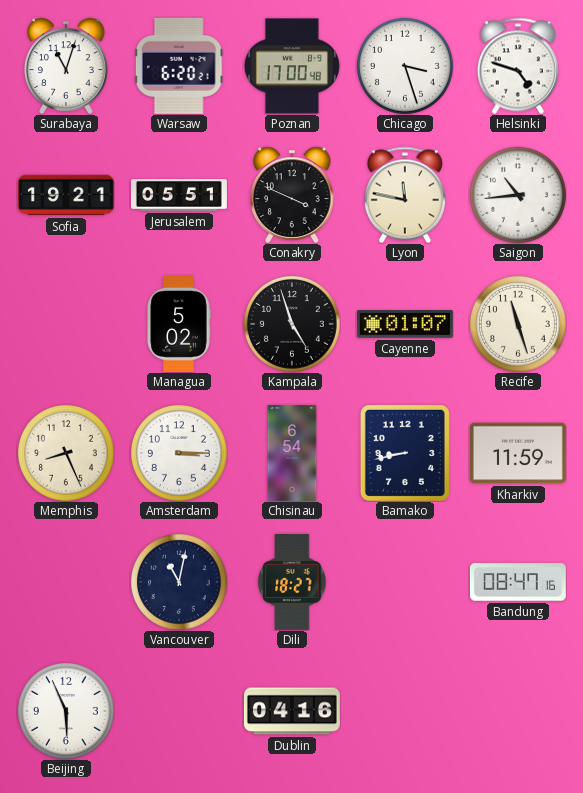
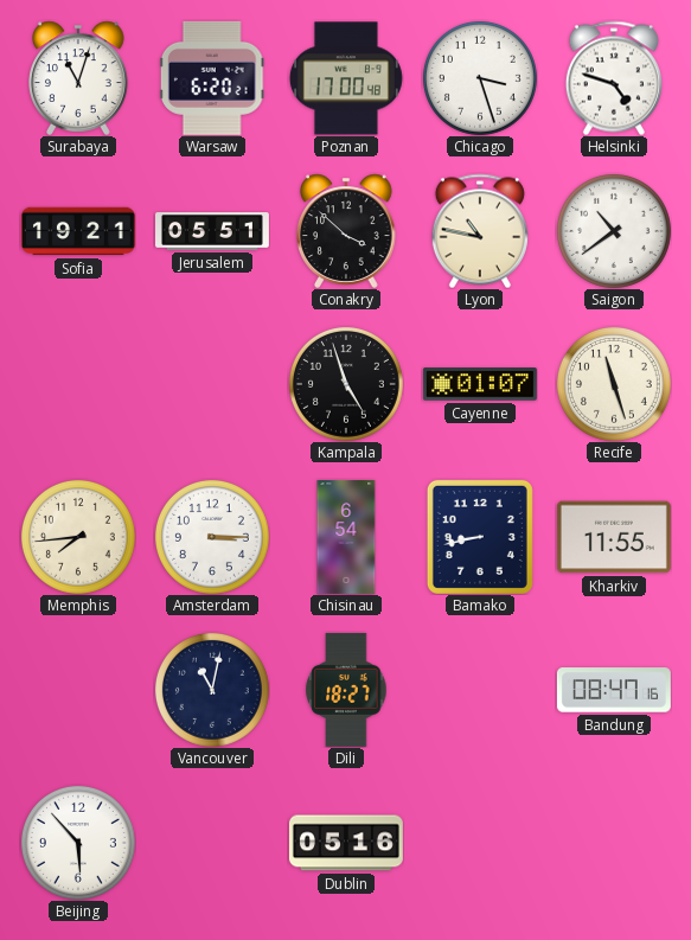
Conakry: 3:49 -> 3:52 (346, 231)
Lyon: 11:47 -> 10:47 (480, 231)
Saigon: 10:44 -> 10:39 (614, 231)
Managua: 5:02 -> none (179, 324)
Memphis: 8:26 -> 7:44 (78, 537)
Kharkiv: 11:59 -> 11:55 (614, 537)
Beijing: 5:56 -> 5:53 (78, 843)
Dublin: 04:16 -> 05:16 (346, 843)
